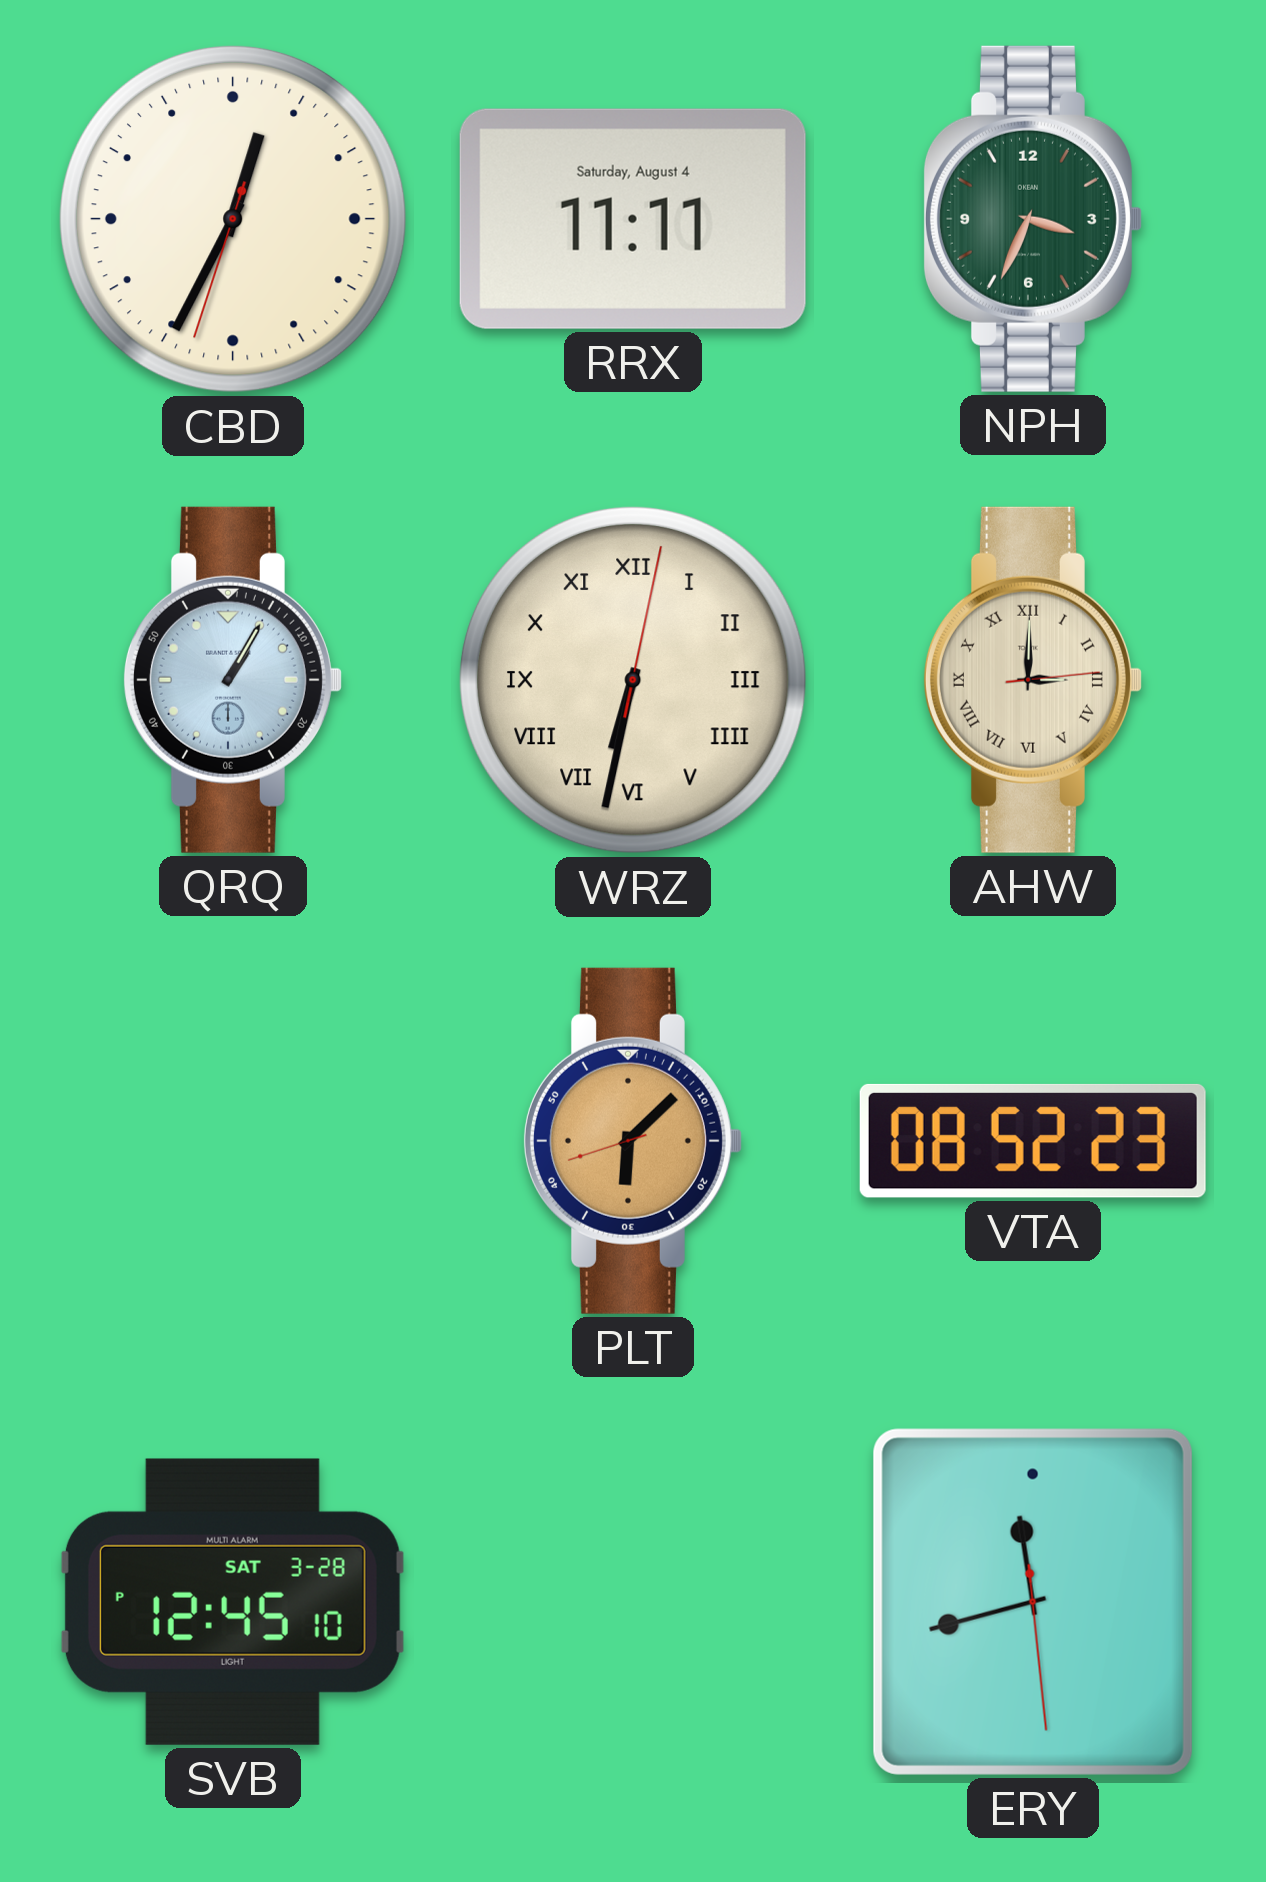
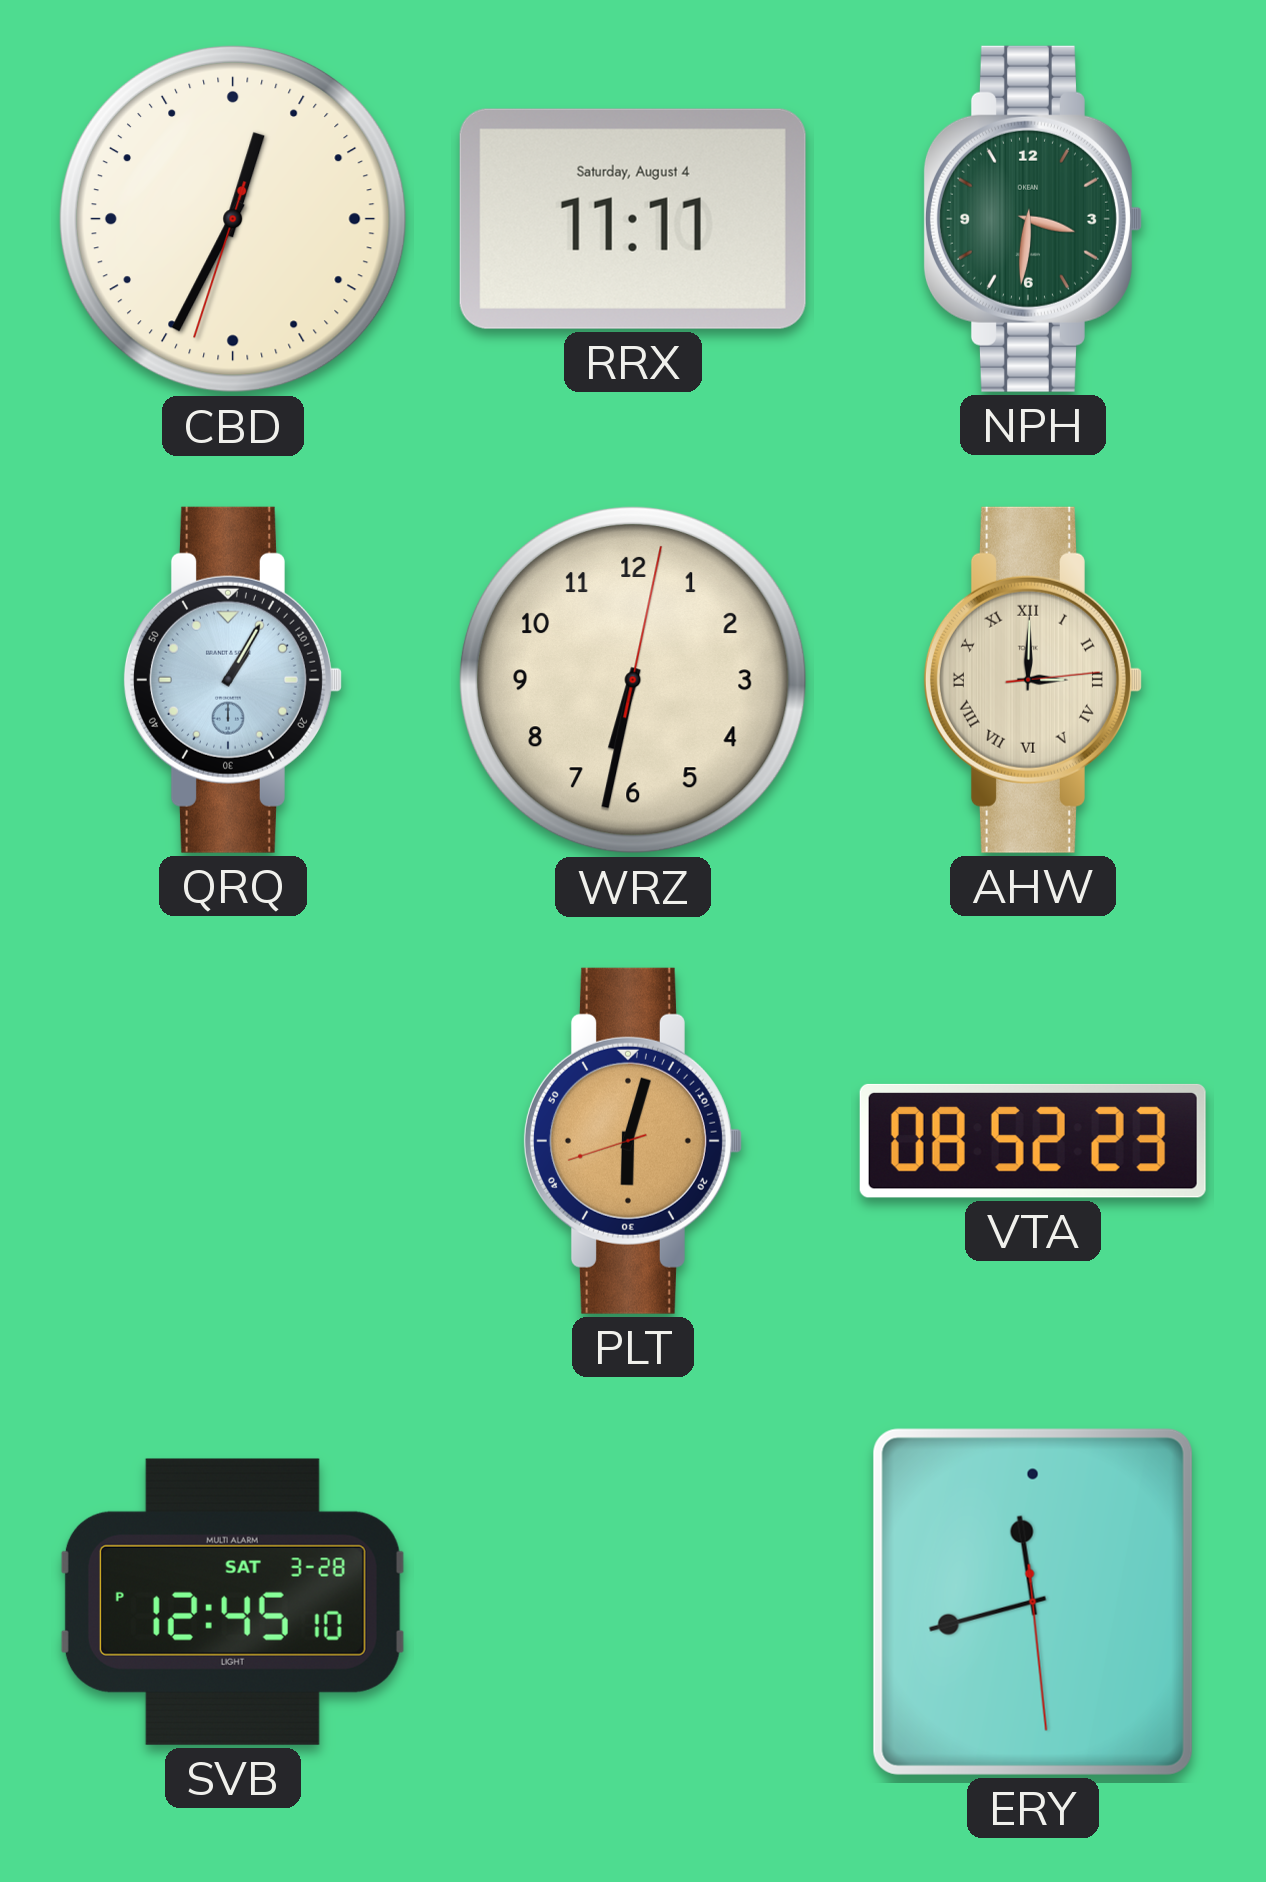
NPH: 3:34 -> 3:31 (1032, 219)
WRZ numerals: Roman -> Arabic (633, 680)
PLT: 6:07 -> 6:02 (632, 1141)
